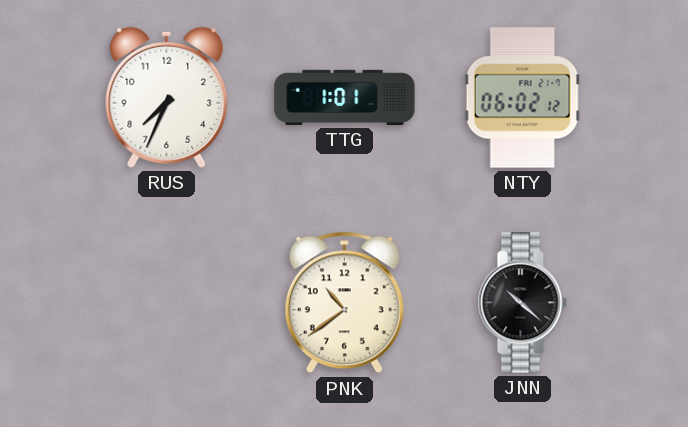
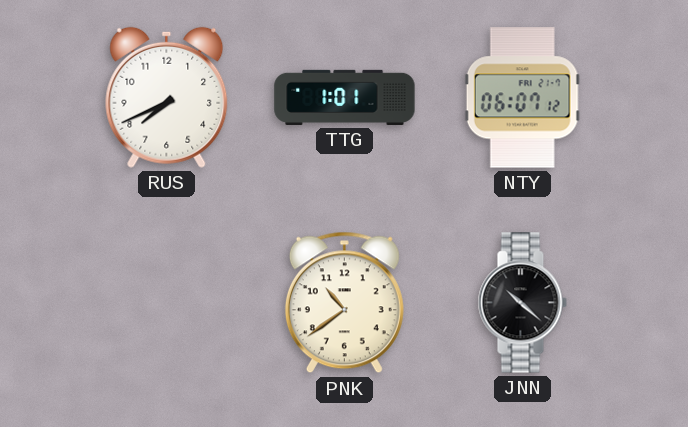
RUS: 7:34 -> 7:41 (167, 97)
NTY: 06:02 -> 06:07 (522, 98)
